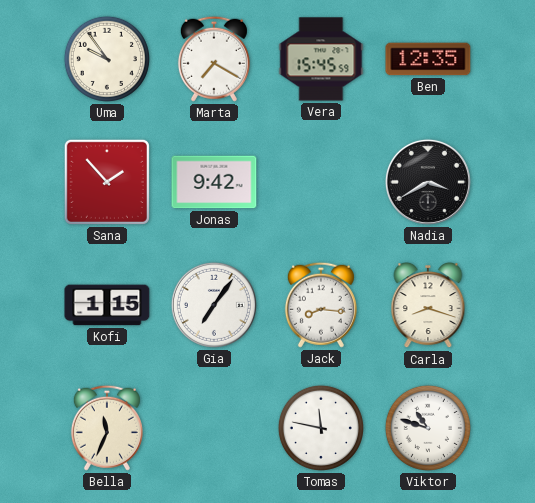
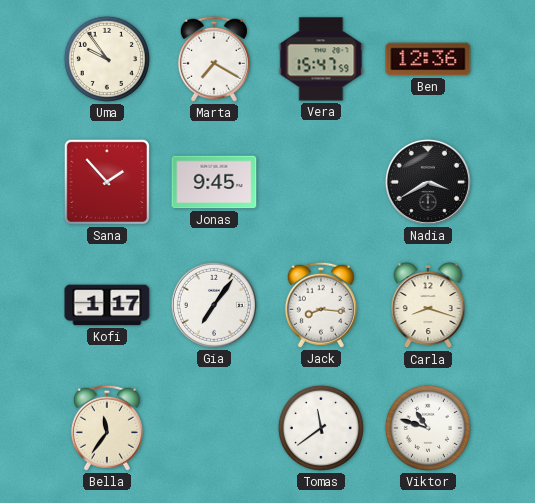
Vera: 15:45 -> 15:47 (321, 59)
Ben: 12:35 -> 12:36 (428, 59)
Jonas: 9:42 -> 9:45 (214, 182)
Kofi: 1:15 -> 1:17 (107, 305)
Bella: 11:34 -> 11:36 (107, 428)
Tomas: 11:47 -> 11:39 (321, 428)
